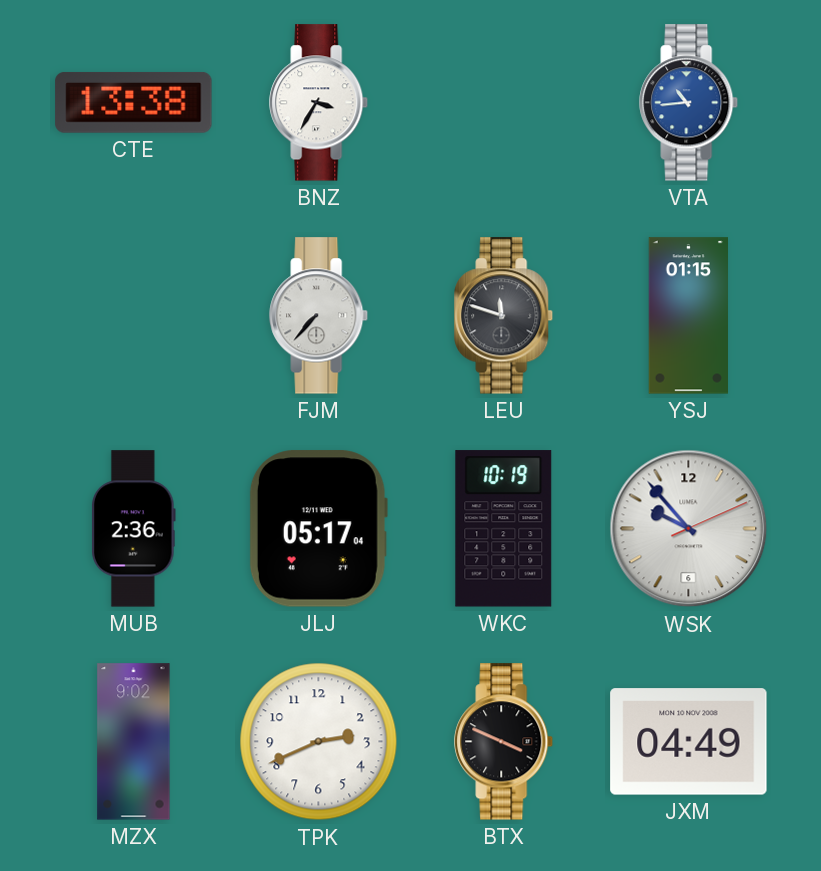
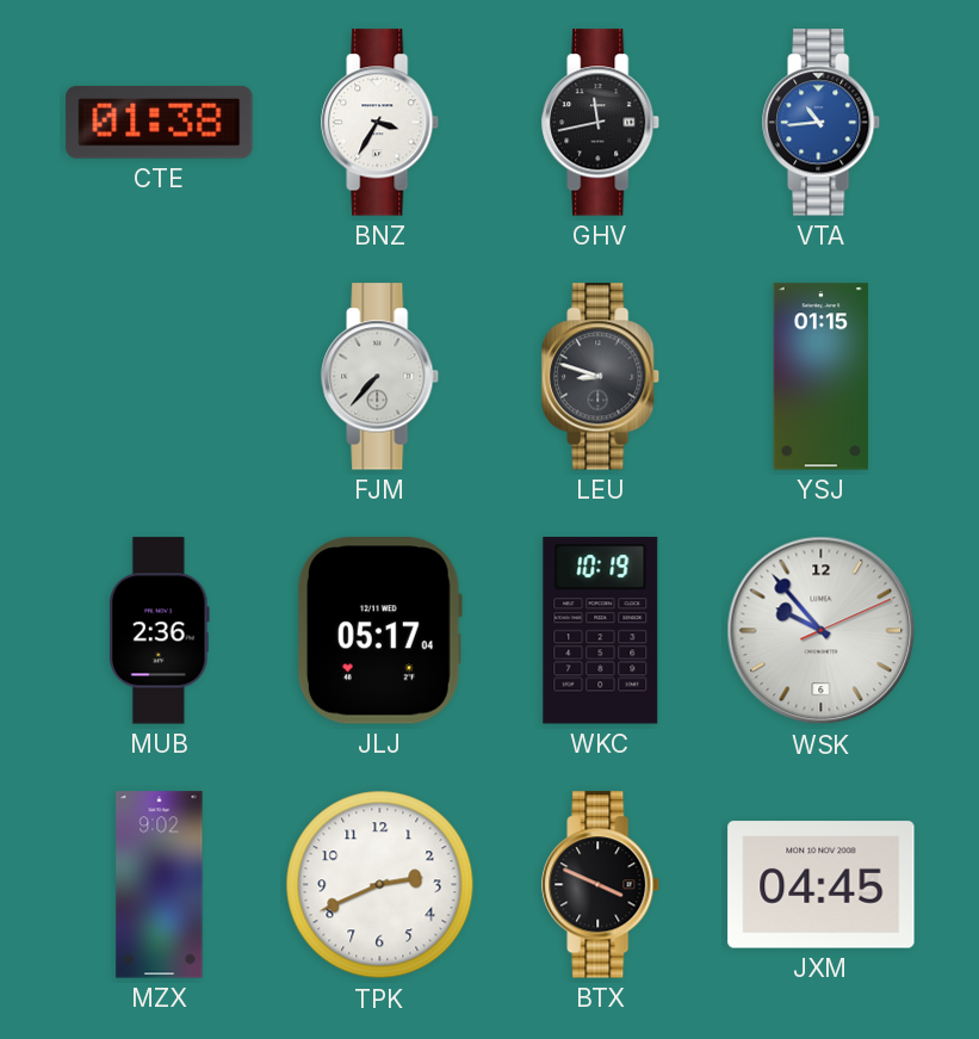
CTE: 13:38 -> 01:38 (160, 122)
GHV: none -> 11:43 (601, 123)
LEU: 11:48 -> 8:48 (601, 377)
JXM: 04:49 -> 04:45 (822, 885)
